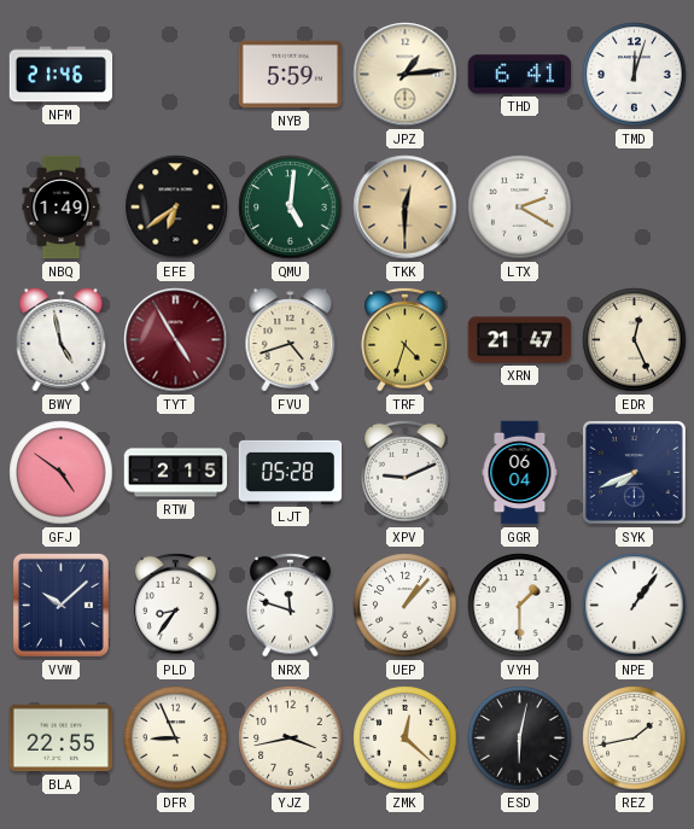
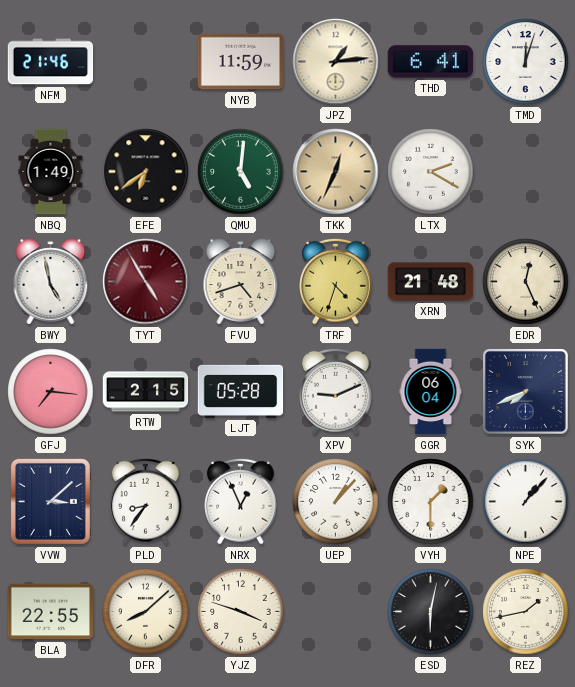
NYB: 5:59 -> 11:59 (241, 62)
TKK: 12:30 -> 12:34 (336, 172)
XRN: 21:47 -> 21:48 (431, 282)
GFJ: 4:51 -> 7:16 (51, 392)
VVW: 10:08 -> 3:08 (50, 501)
NRX: 11:48 -> 12:56 (241, 501)
NPE: 1:06 -> 1:07 (526, 502)
DFR: 8:56 -> 8:08 (146, 612)
YJZ: 3:43 -> 3:48 (241, 612)
ZMK: 12:22 -> none (406, 738)
